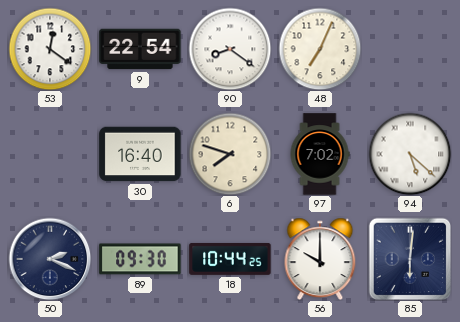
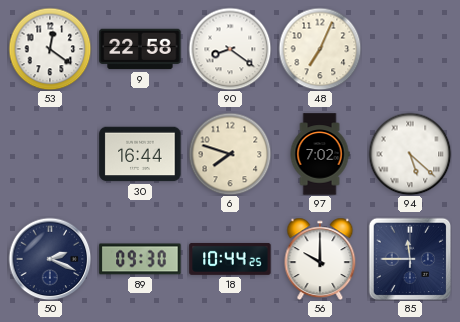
9: 22:54 -> 22:58 (140, 49)
30: 16:40 -> 16:44 (140, 154)
85: 6:01 -> 11:45 (410, 259)
